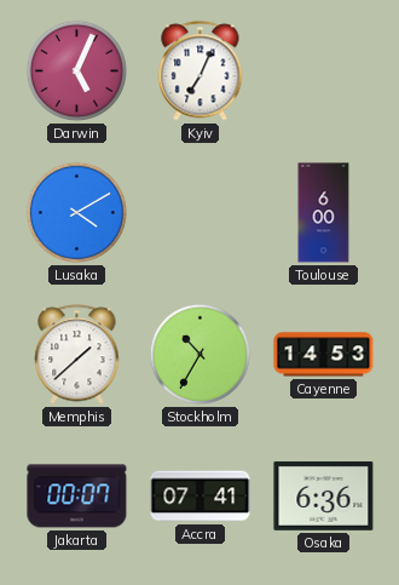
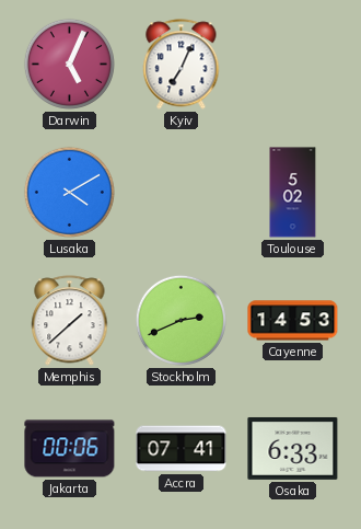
Toulouse: 6:00 -> 5:02 (293, 193)
Stockholm: 10:35 -> 2:41 (180, 320)
Jakarta: 00:07 -> 00:06 (70, 449)
Osaka: 6:36 -> 6:33 (293, 448)
